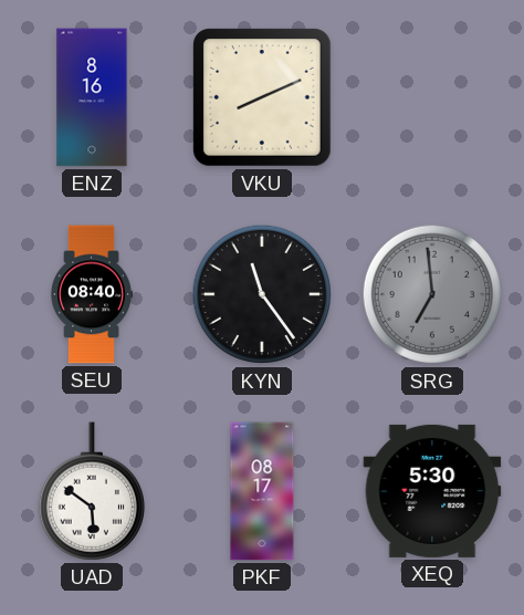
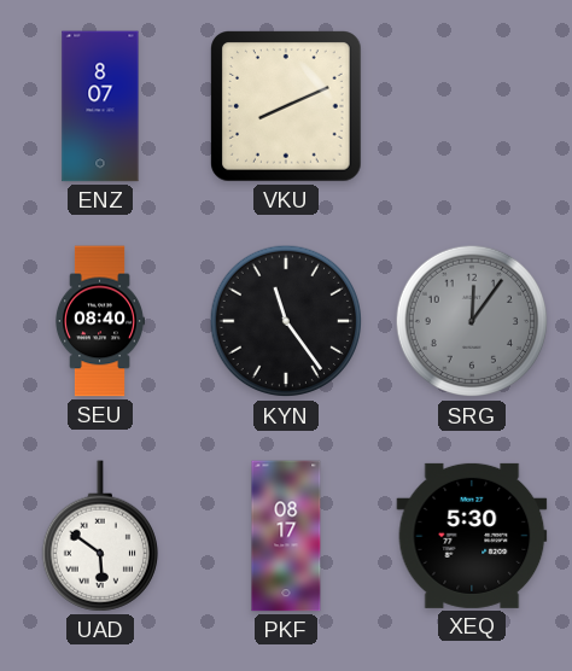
ENZ: 8:16 -> 8:07 (100, 106)
SRG: 6:59 -> 12:06 (472, 321)
